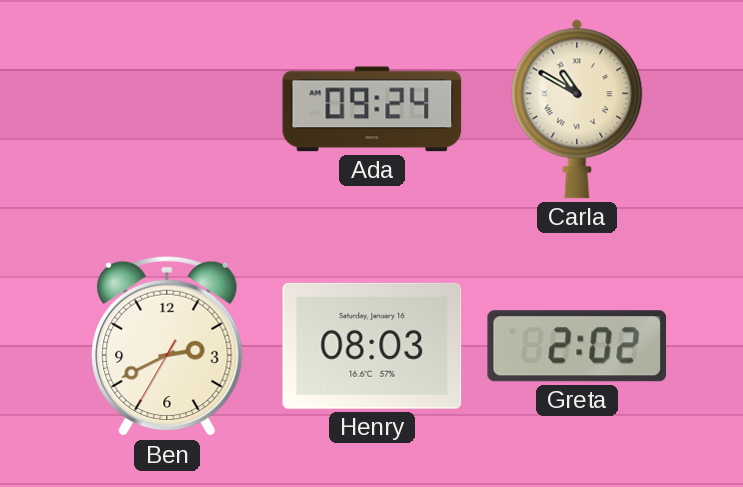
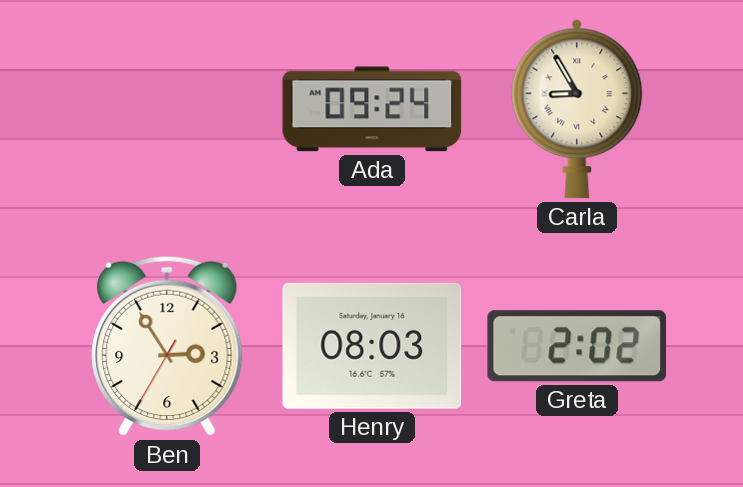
Carla: 10:50 -> 8:55 (577, 109)
Ben: 2:40 -> 2:54 (167, 346)
